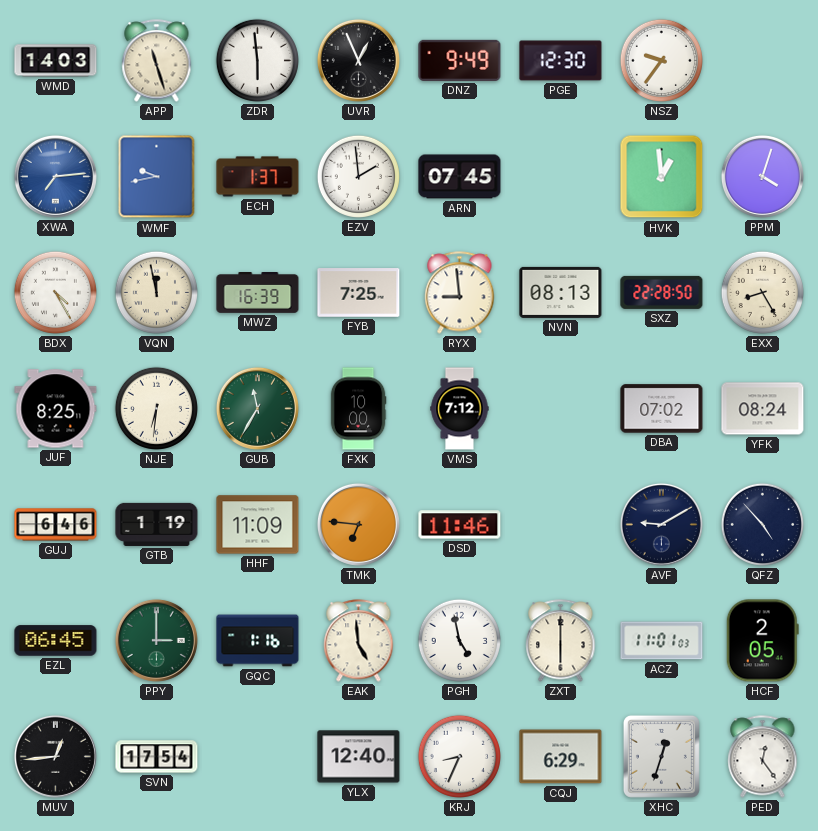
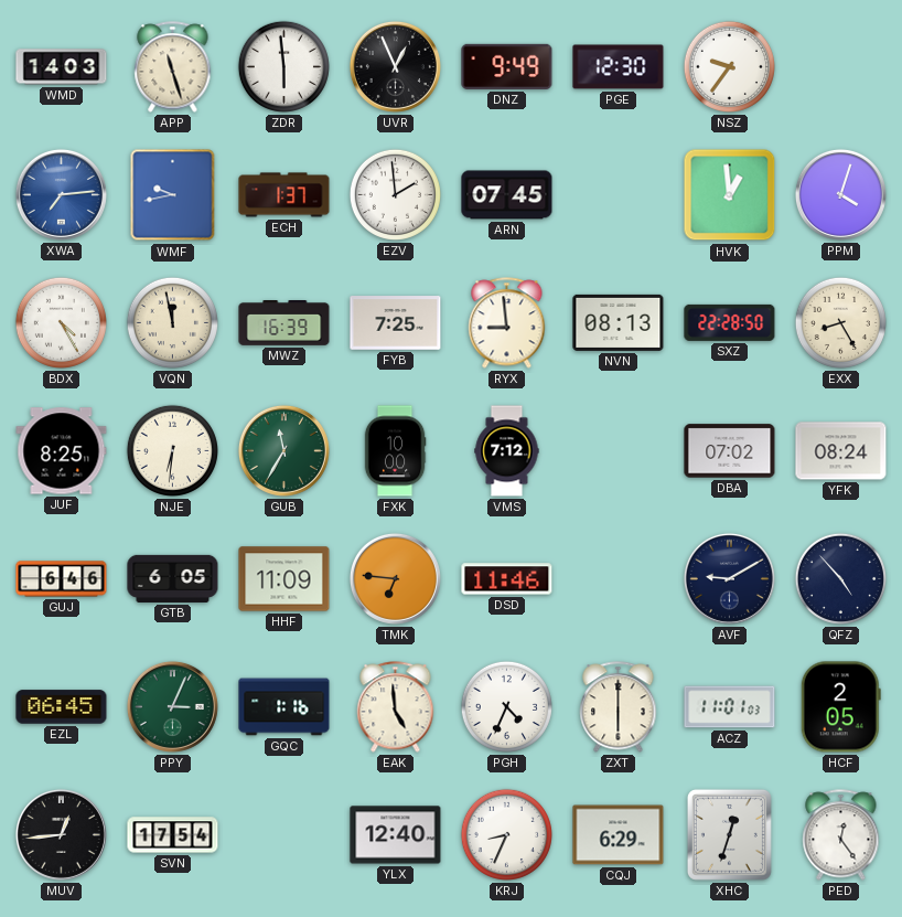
GTB: 1:19 -> 6:05 (173, 578)
PPY: 3:00 -> 3:04 (172, 706)
PGH: 4:58 -> 4:34 (506, 706)
